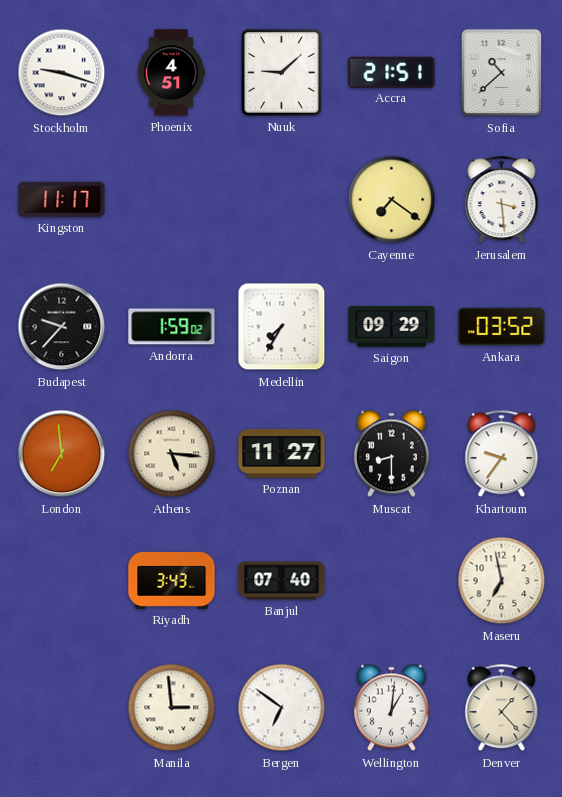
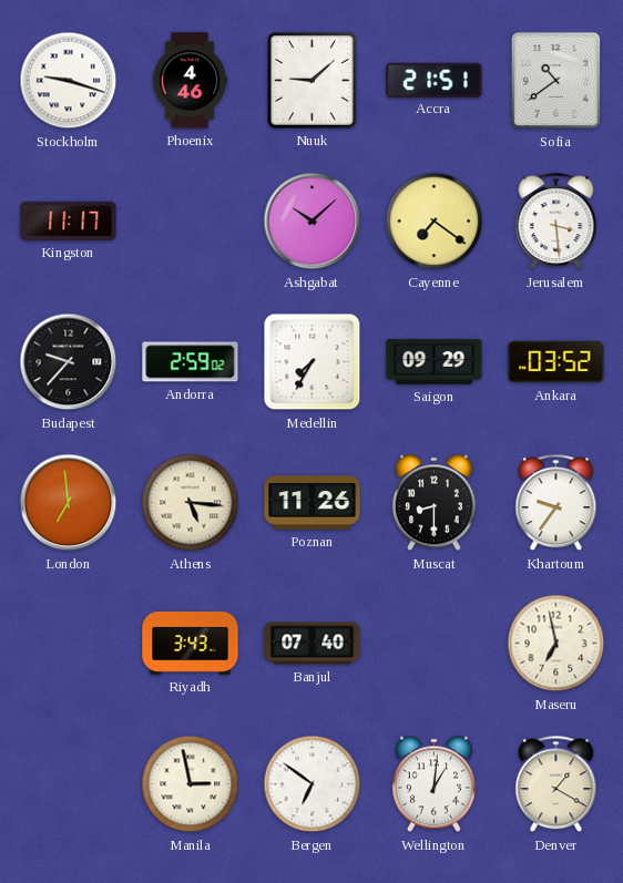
Phoenix: 4:51 -> 4:46 (190, 81)
Sofia: 10:38 -> 10:39 (555, 81)
Ashgabat: none -> 10:08 (313, 222)
Andorra: 1:59 -> 2:59 (191, 362)
Poznan: 11:27 -> 11:26 (313, 503)
Manila: 2:59 -> 2:58 (191, 784)
Denver: 1:23 -> 1:20 (556, 784)
